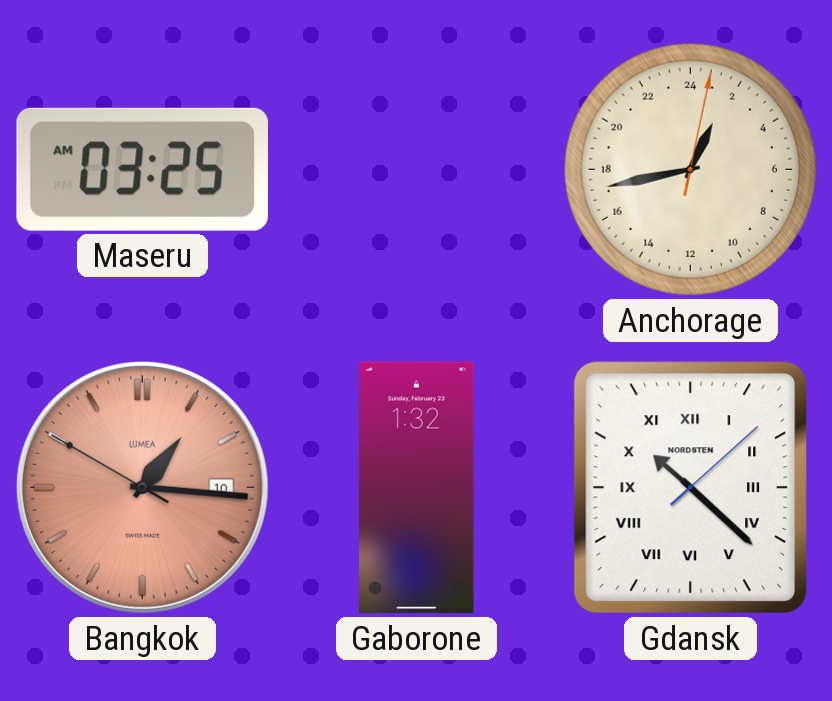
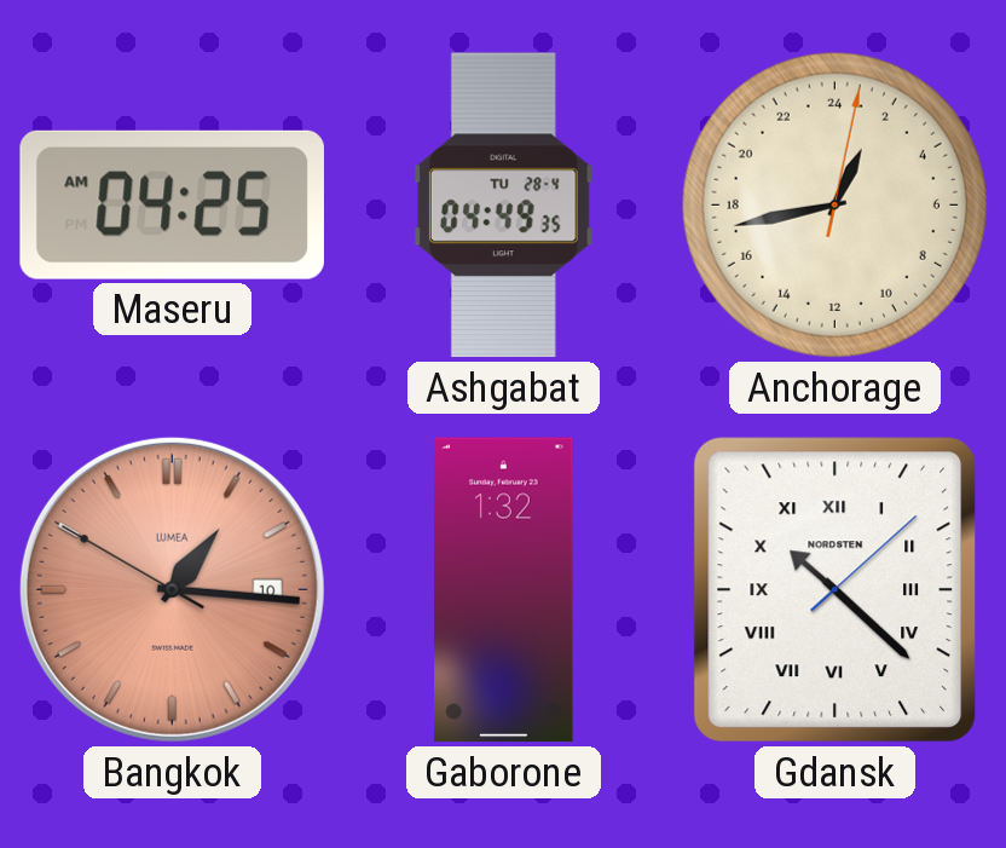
Maseru: 03:25 -> 04:25 (172, 204)
Ashgabat: none -> 04:49 (503, 206)
